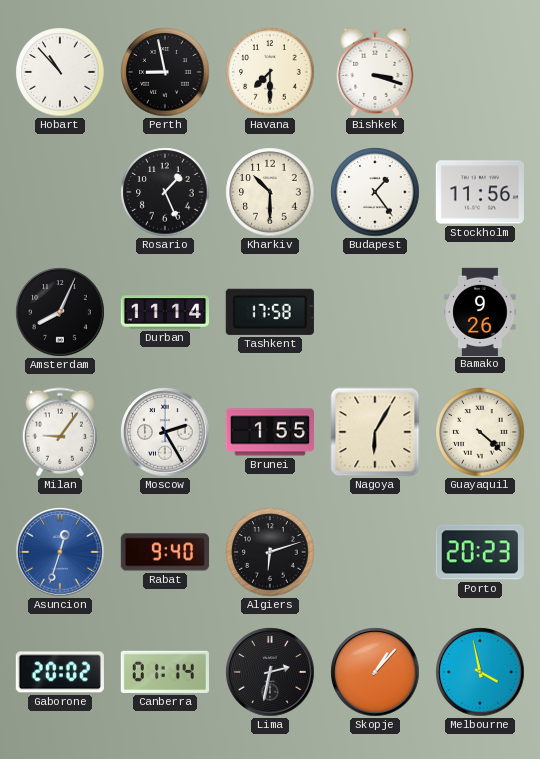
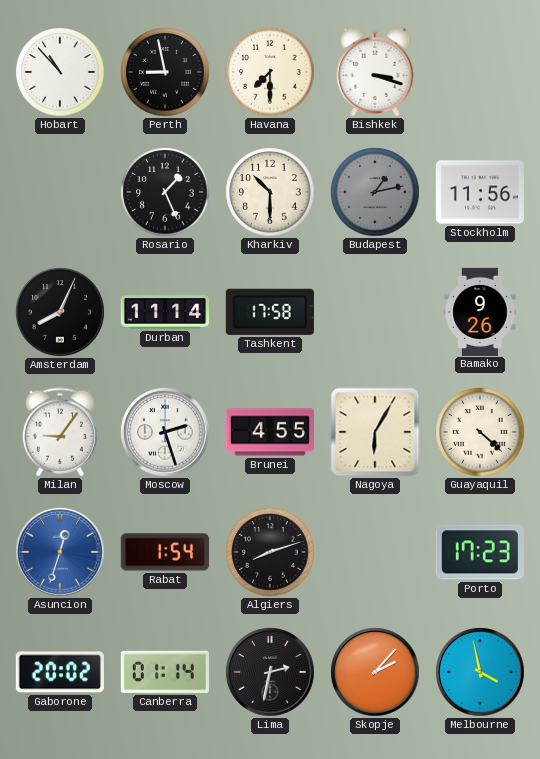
Budapest: 1:24 -> 1:13 (375, 192)
Budapest dial: white -> grey (375, 192)
Moscow: 2:25 -> 2:27 (165, 432)
Brunei: 1:55 -> 4:55 (270, 432)
Rabat: 9:40 -> 1:54 (164, 552)
Algiers: 6:12 -> 8:12 (270, 552)
Porto: 20:23 -> 17:23 (480, 552)
Skopje: 1:07 -> 2:07 (375, 672)
